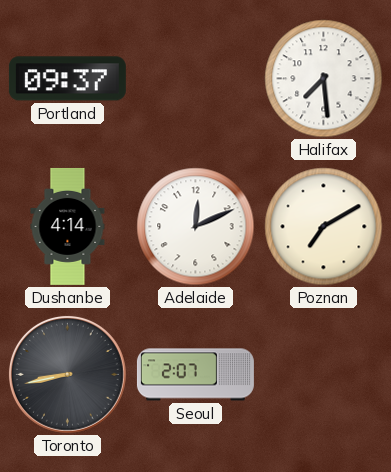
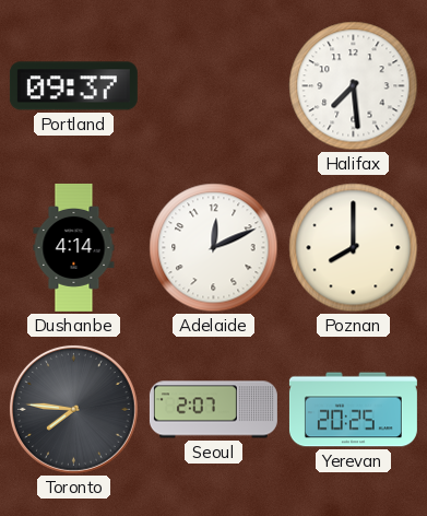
Poznan: 7:10 -> 8:00 (354, 248)
Toronto: 8:43 -> 7:46 (73, 409)
Yerevan: none -> 20:25 (353, 410)
